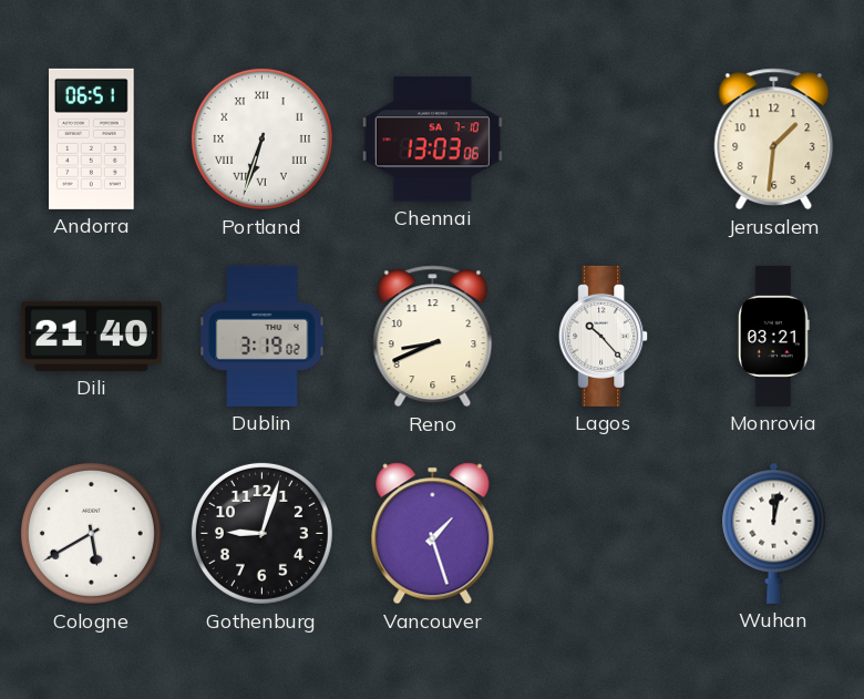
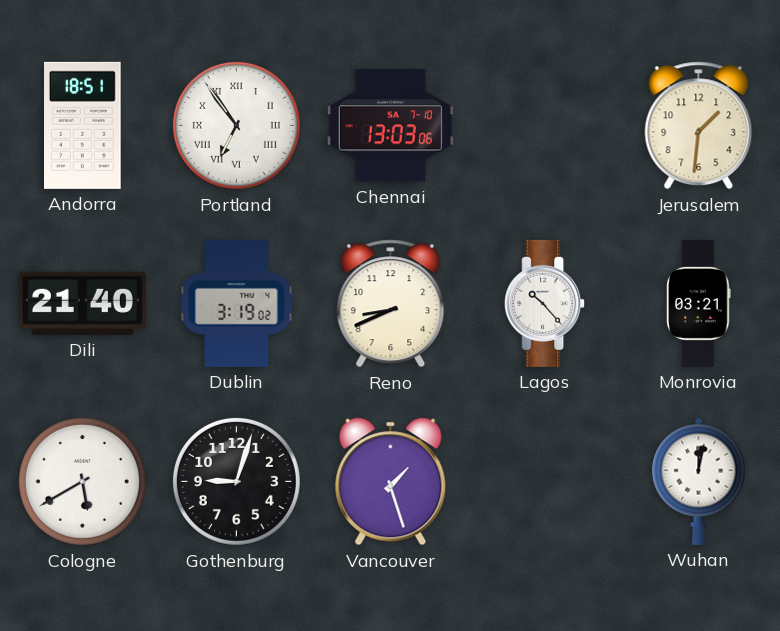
Andorra: 06:51 -> 18:51 (83, 125)
Portland: 6:33 -> 6:54 (236, 125)
